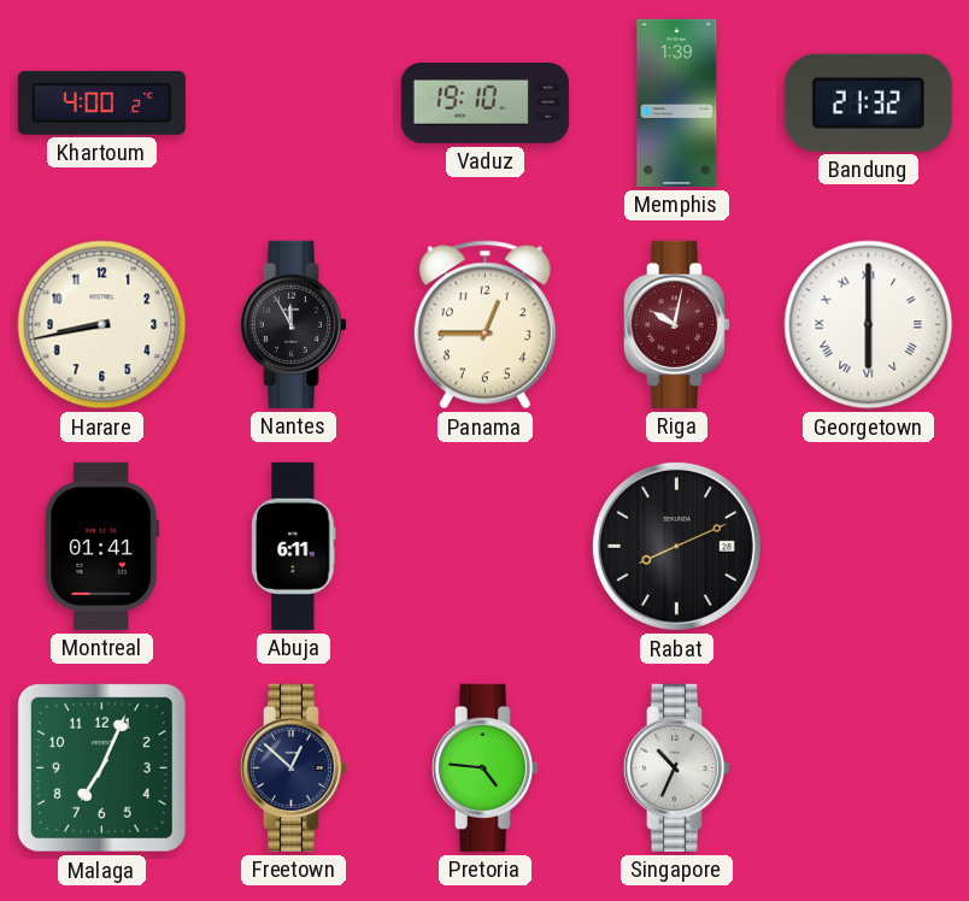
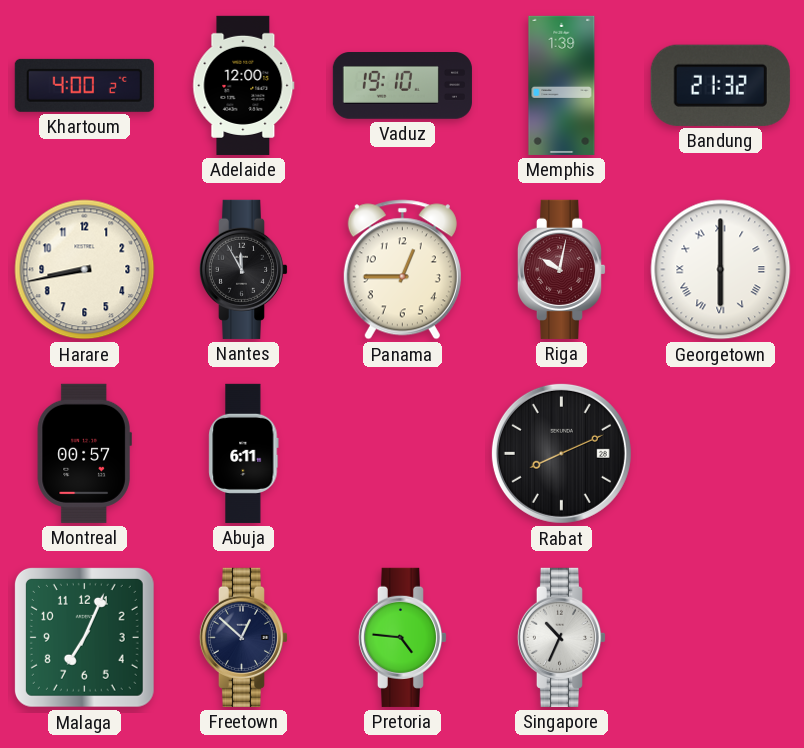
Adelaide: none -> 12:00 (244, 85)
Montreal: 01:41 -> 00:57 (84, 453)
